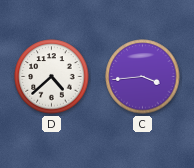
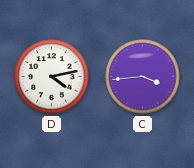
D: 4:38 -> 4:13 (52, 77)
